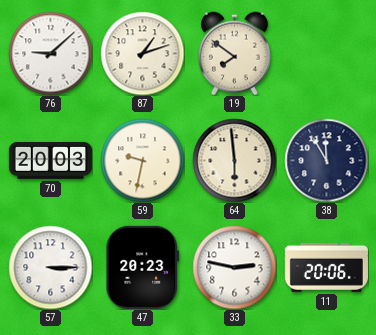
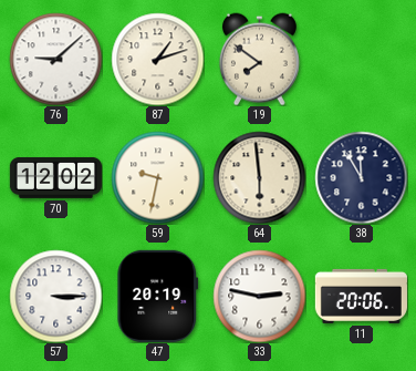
70: 20:03 -> 12:02 (55, 177)
47: 20:23 -> 20:19 (158, 296)
